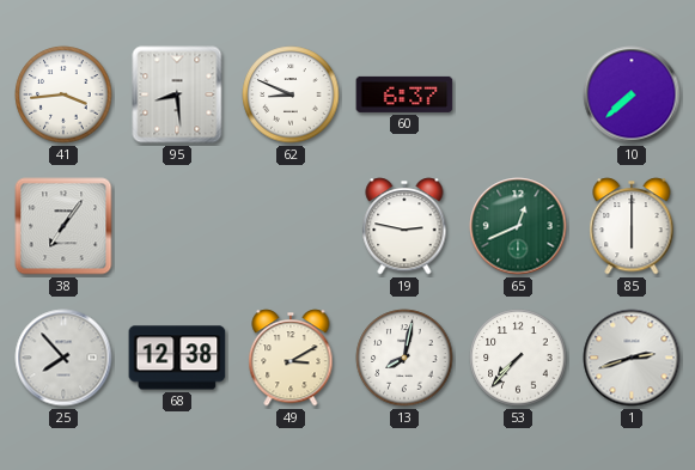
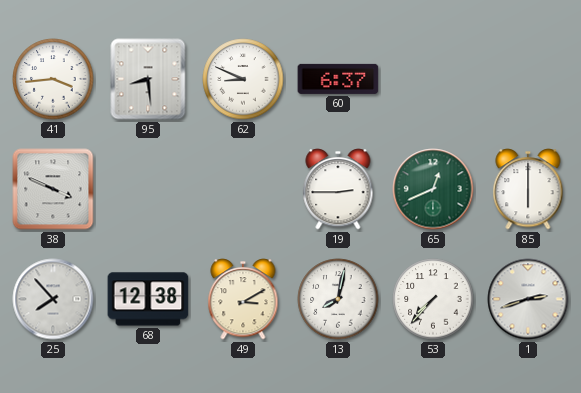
10: 7:38 -> none (632, 94)
38: 7:06 -> 3:49 (53, 189)
19: 2:47 -> 2:45 (338, 189)
